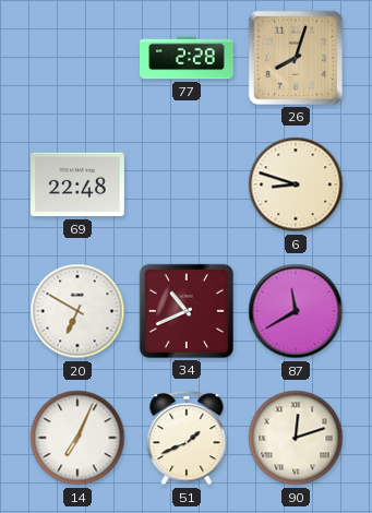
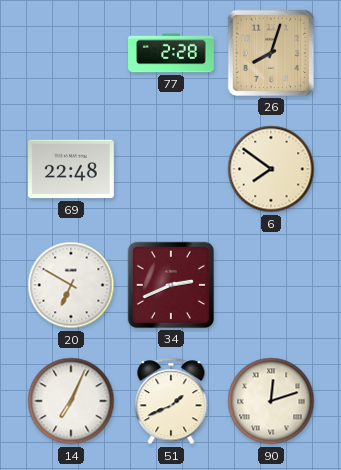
6: 8:48 -> 7:51 (271, 169)
34: 10:41 -> 2:41 (171, 285)
87: 11:40 -> none (296, 311)
